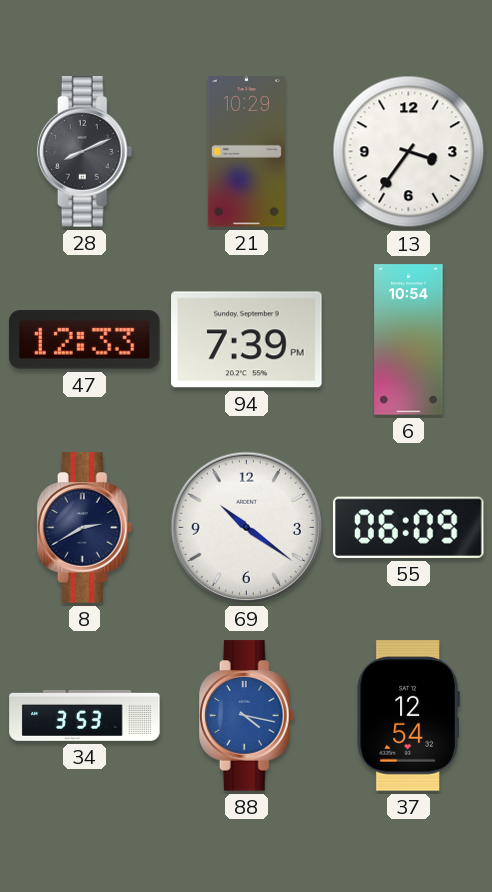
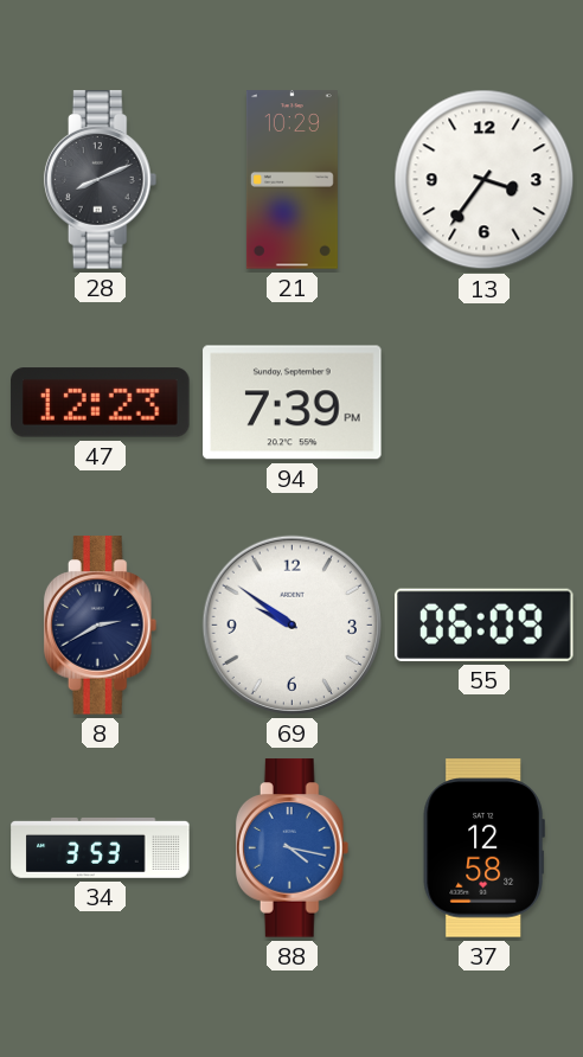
47: 12:33 -> 12:23 (101, 403)
6: 10:54 -> none (409, 340)
69: 10:21 -> 9:51 (291, 624)
37: 12:54 -> 12:58 (483, 848)
